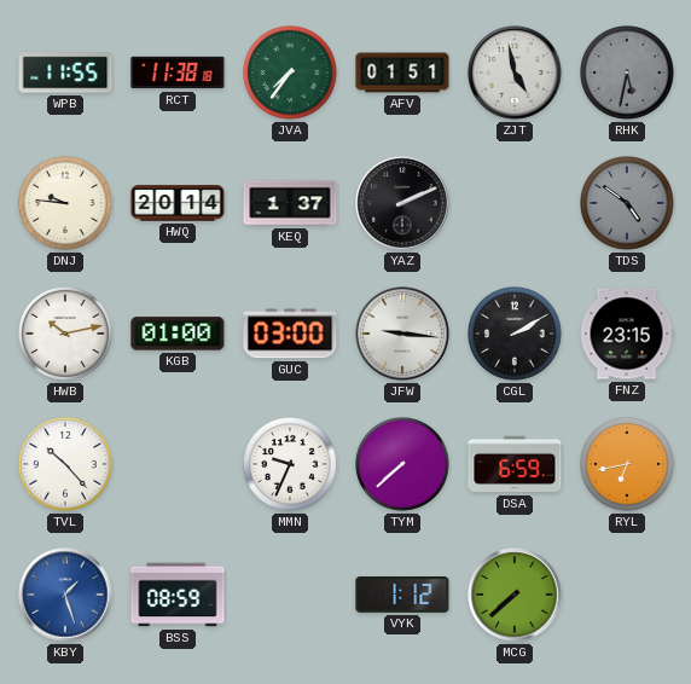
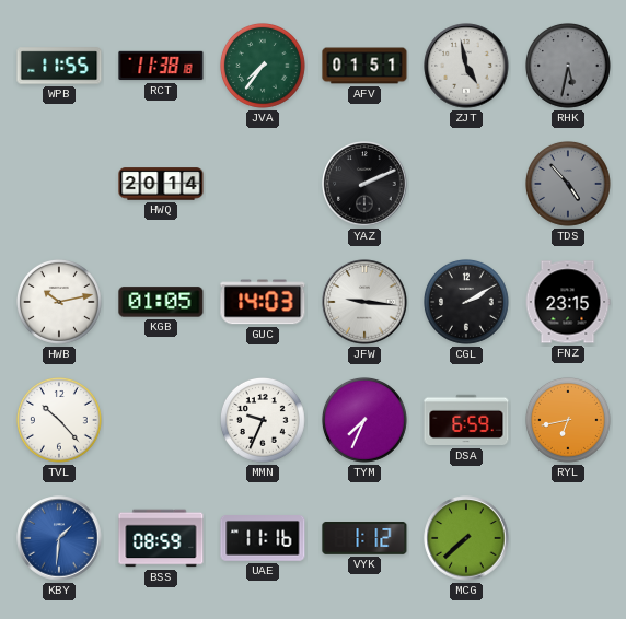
DNJ: 9:46 -> none (66, 204)
KEQ: 1:37 -> none (290, 203)
TDS: 4:51 -> 4:53 (569, 185)
KGB: 01:00 -> 01:05 (161, 302)
GUC: 03:00 -> 14:03 (263, 302)
TYM: 7:38 -> 7:34 (366, 421)
KBY: 1:27 -> 1:31 (59, 538)
UAE: none -> 11:16 (263, 538)
